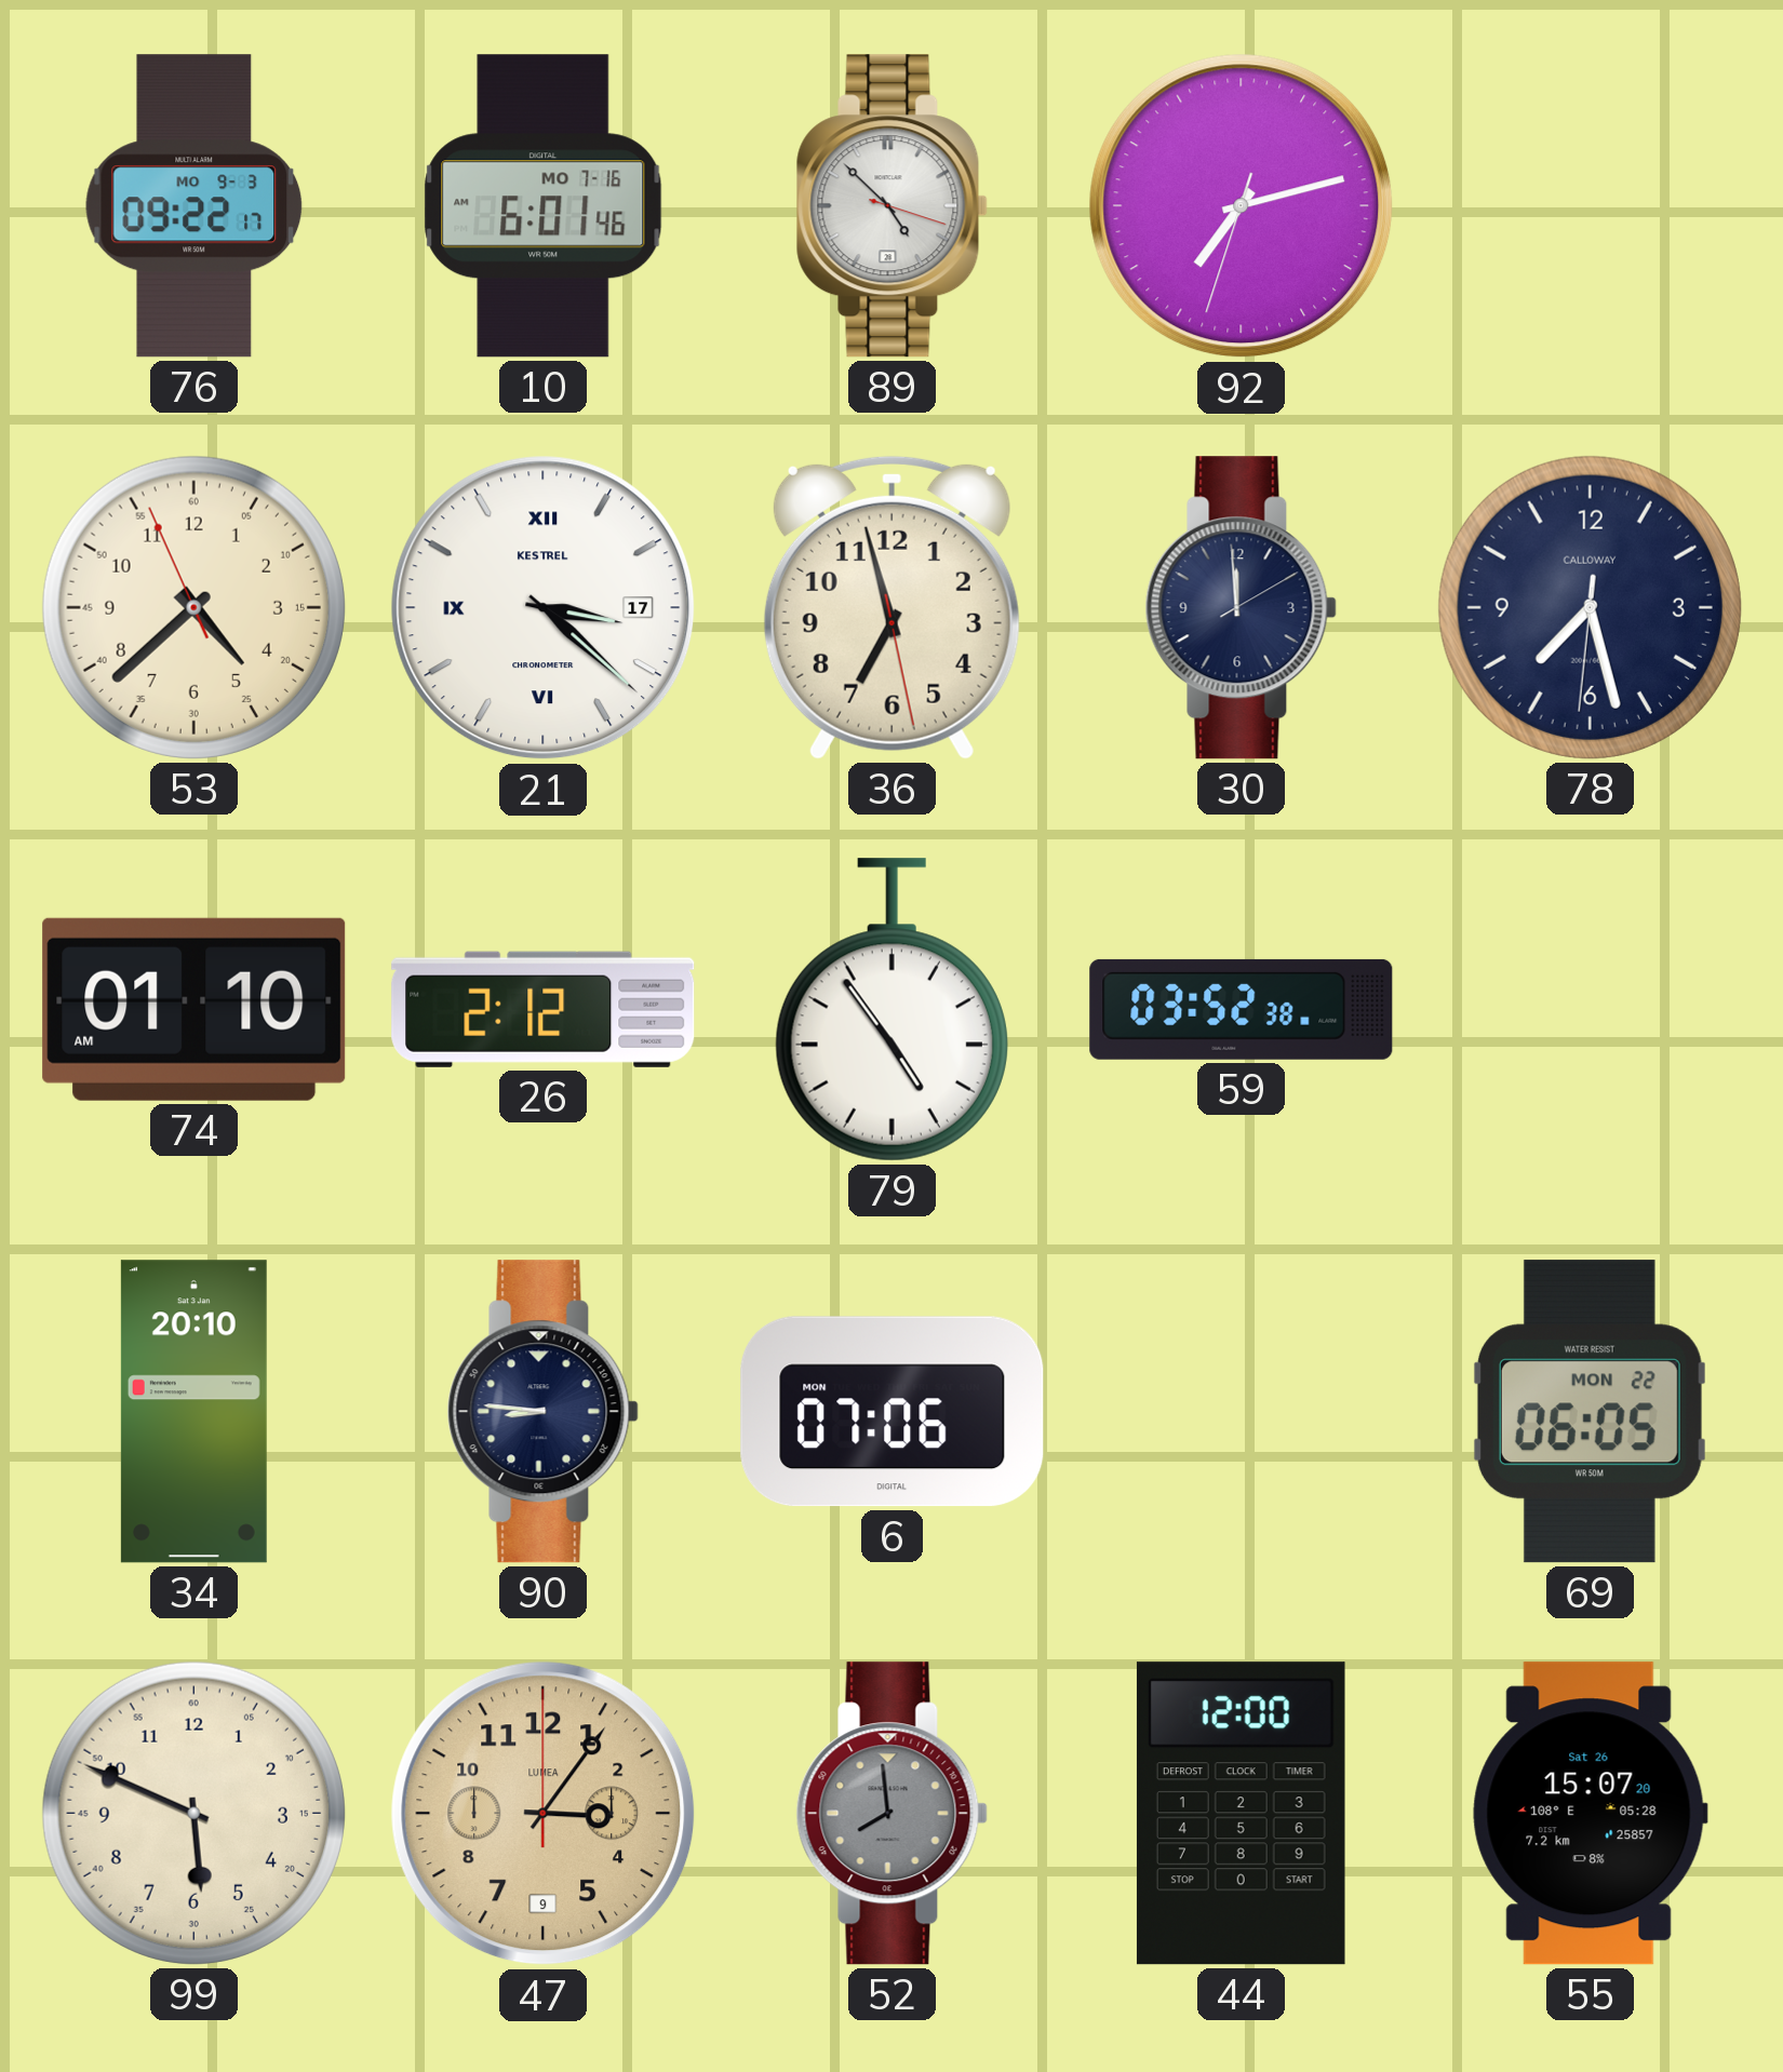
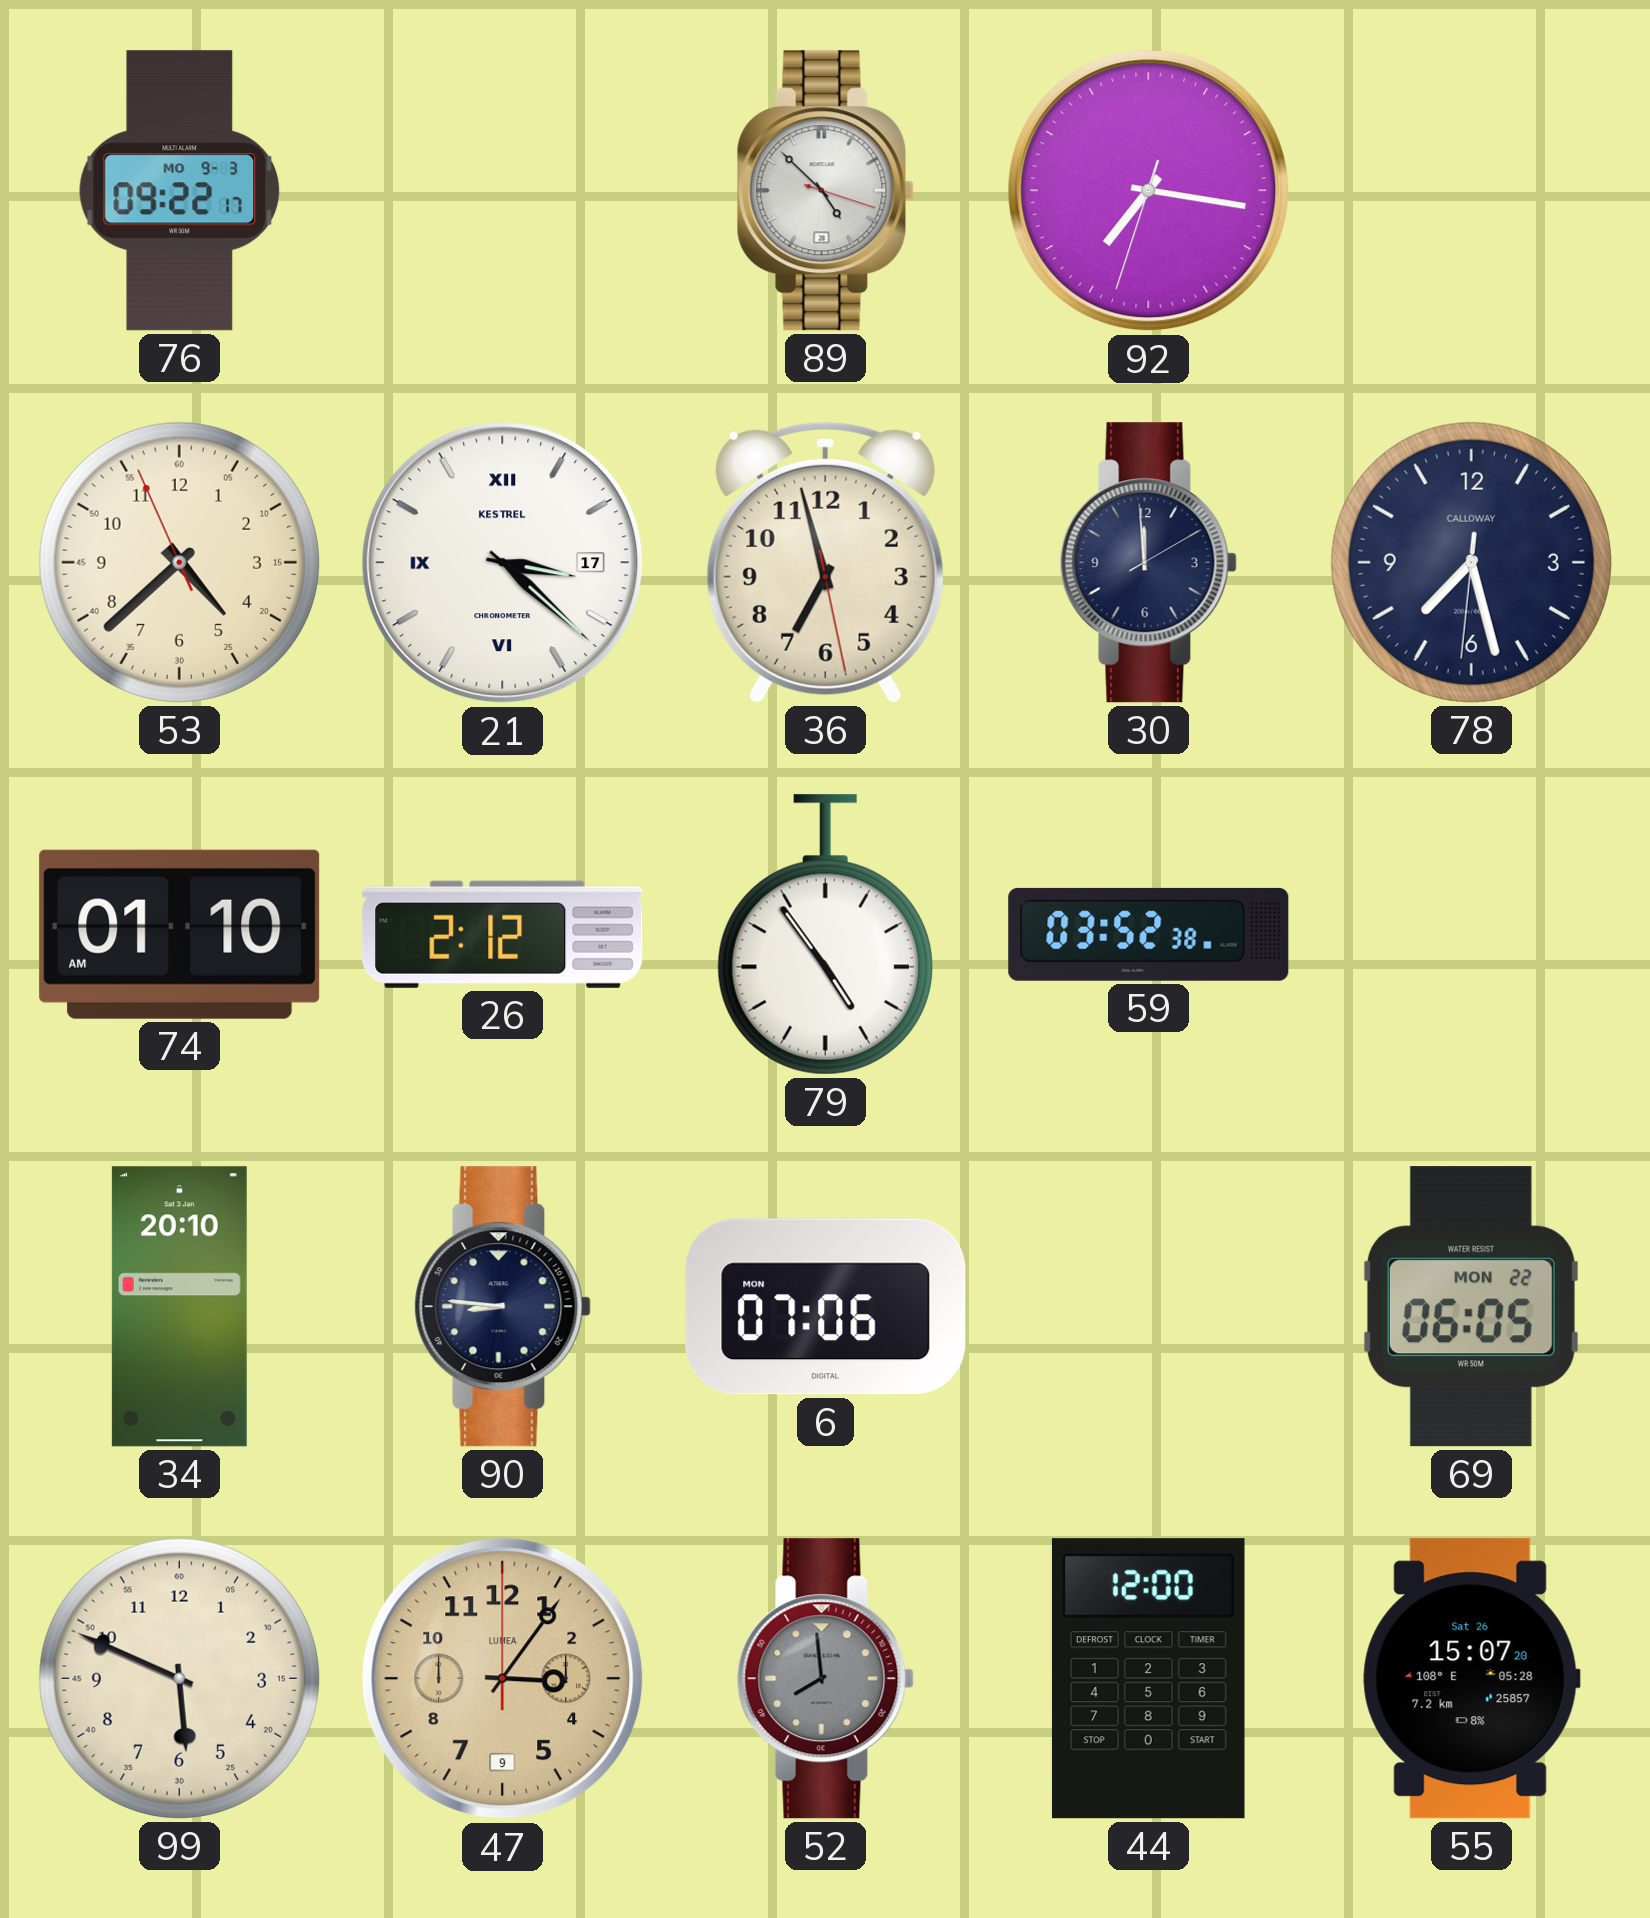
10: 6:01 -> none (544, 206)
92: 7:12 -> 7:16 (1149, 191)
